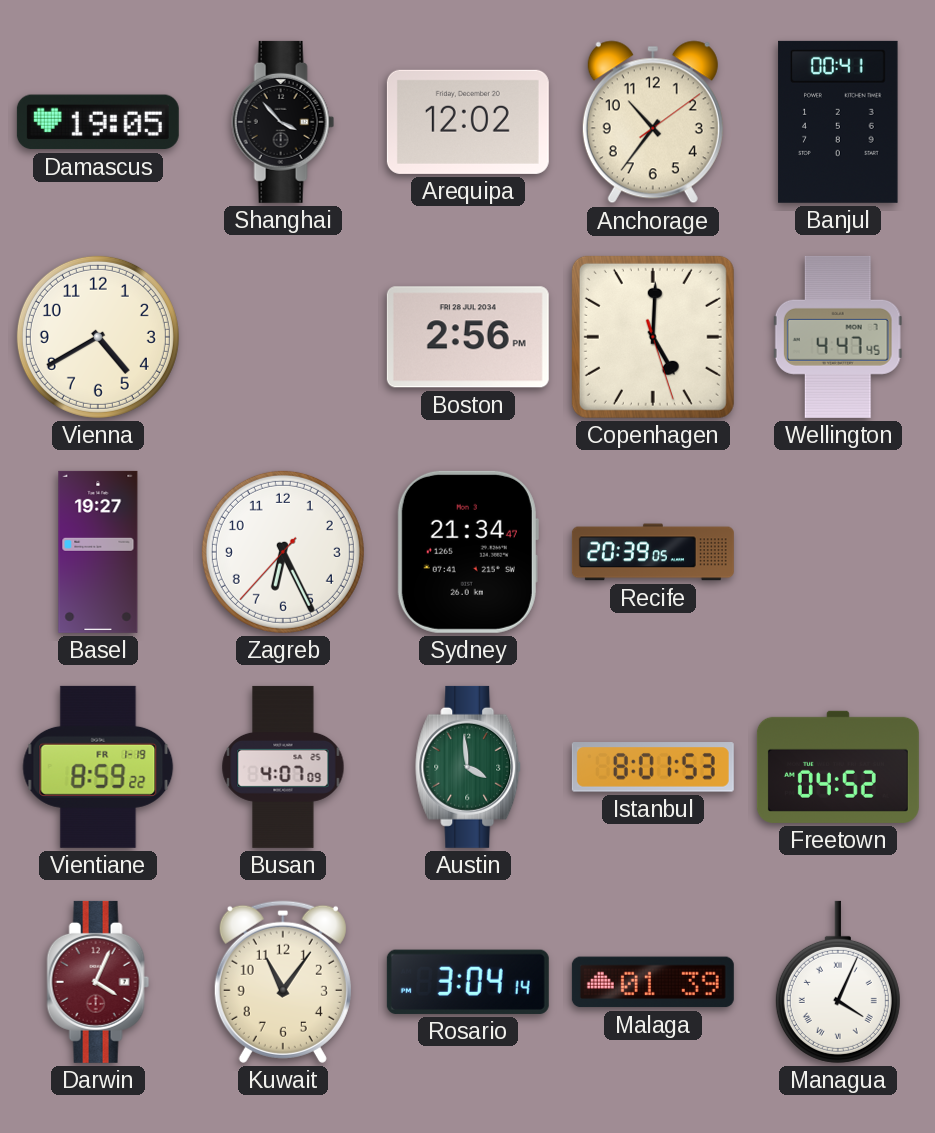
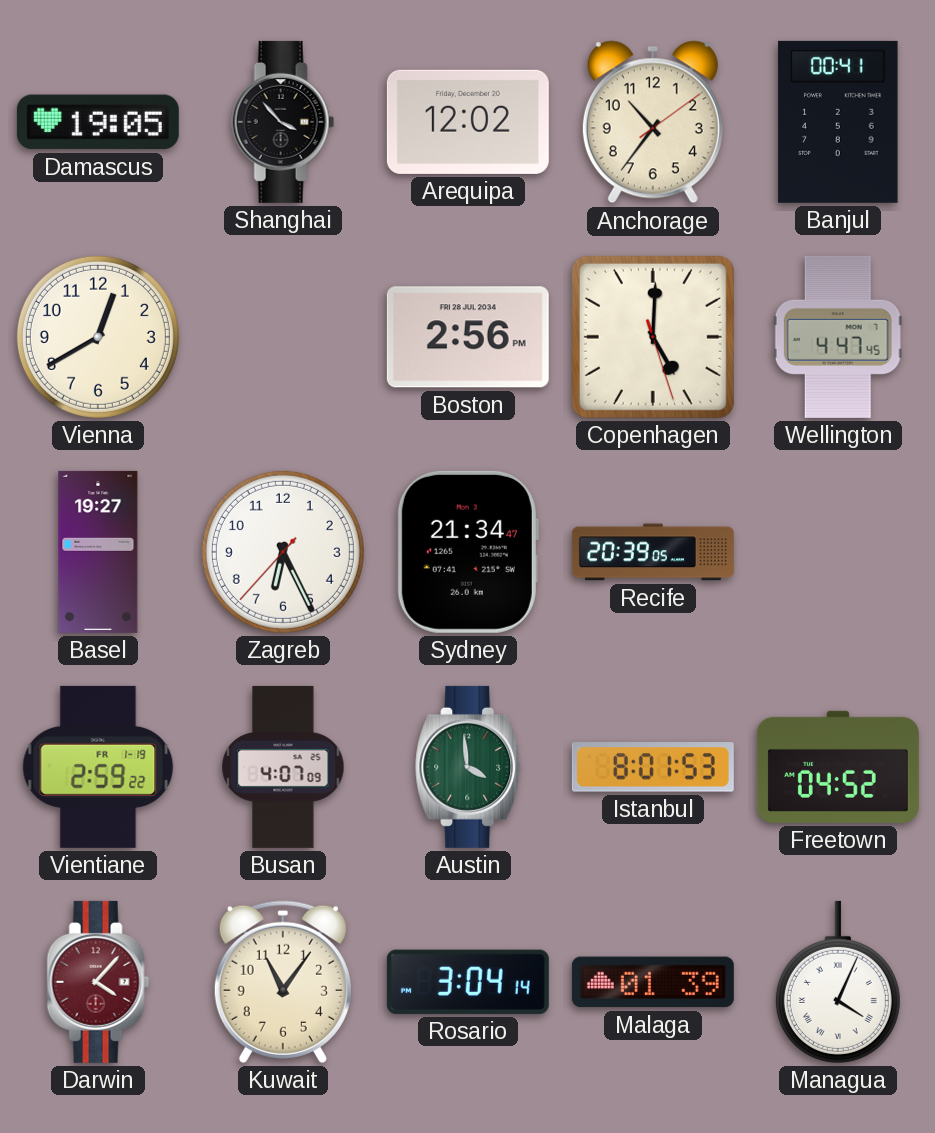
Vienna: 4:40 -> 12:40 (98, 337)
Vientiane: 8:59 -> 2:59 (98, 767)
Darwin: 4:04 -> 4:07 (98, 982)
